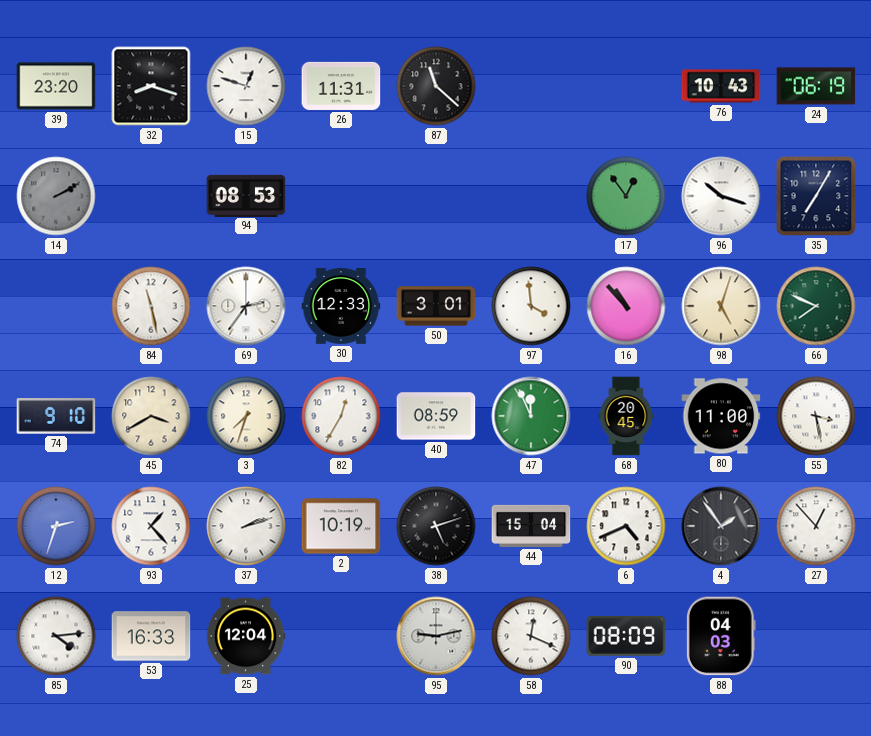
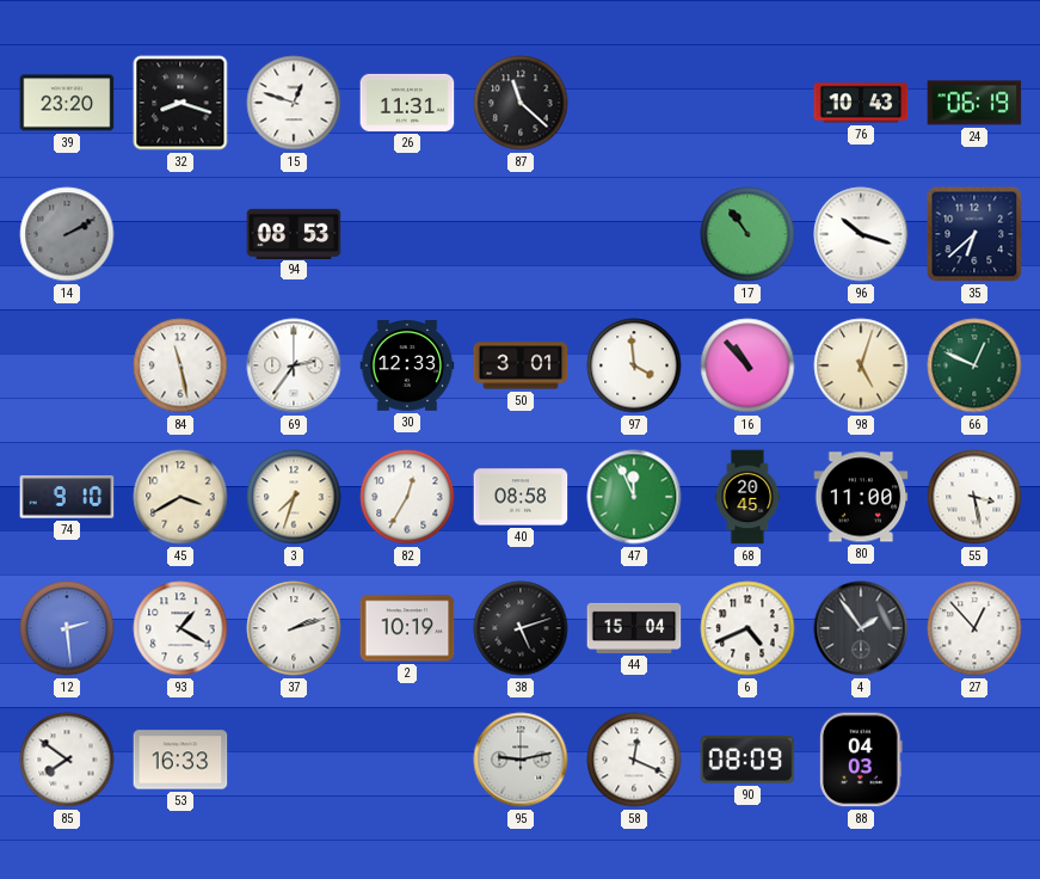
17: 12:54 -> 10:54 (747, 234)
35: 7:05 -> 6:38 (974, 234)
66: 7:49 -> 12:49 (974, 365)
40: 08:59 -> 08:58 (521, 497)
12: 2:33 -> 2:29 (67, 628)
93: 1:23 -> 1:20 (180, 628)
85: 4:14 -> 7:51 (67, 760)
25: 12:04 -> none (246, 636)
